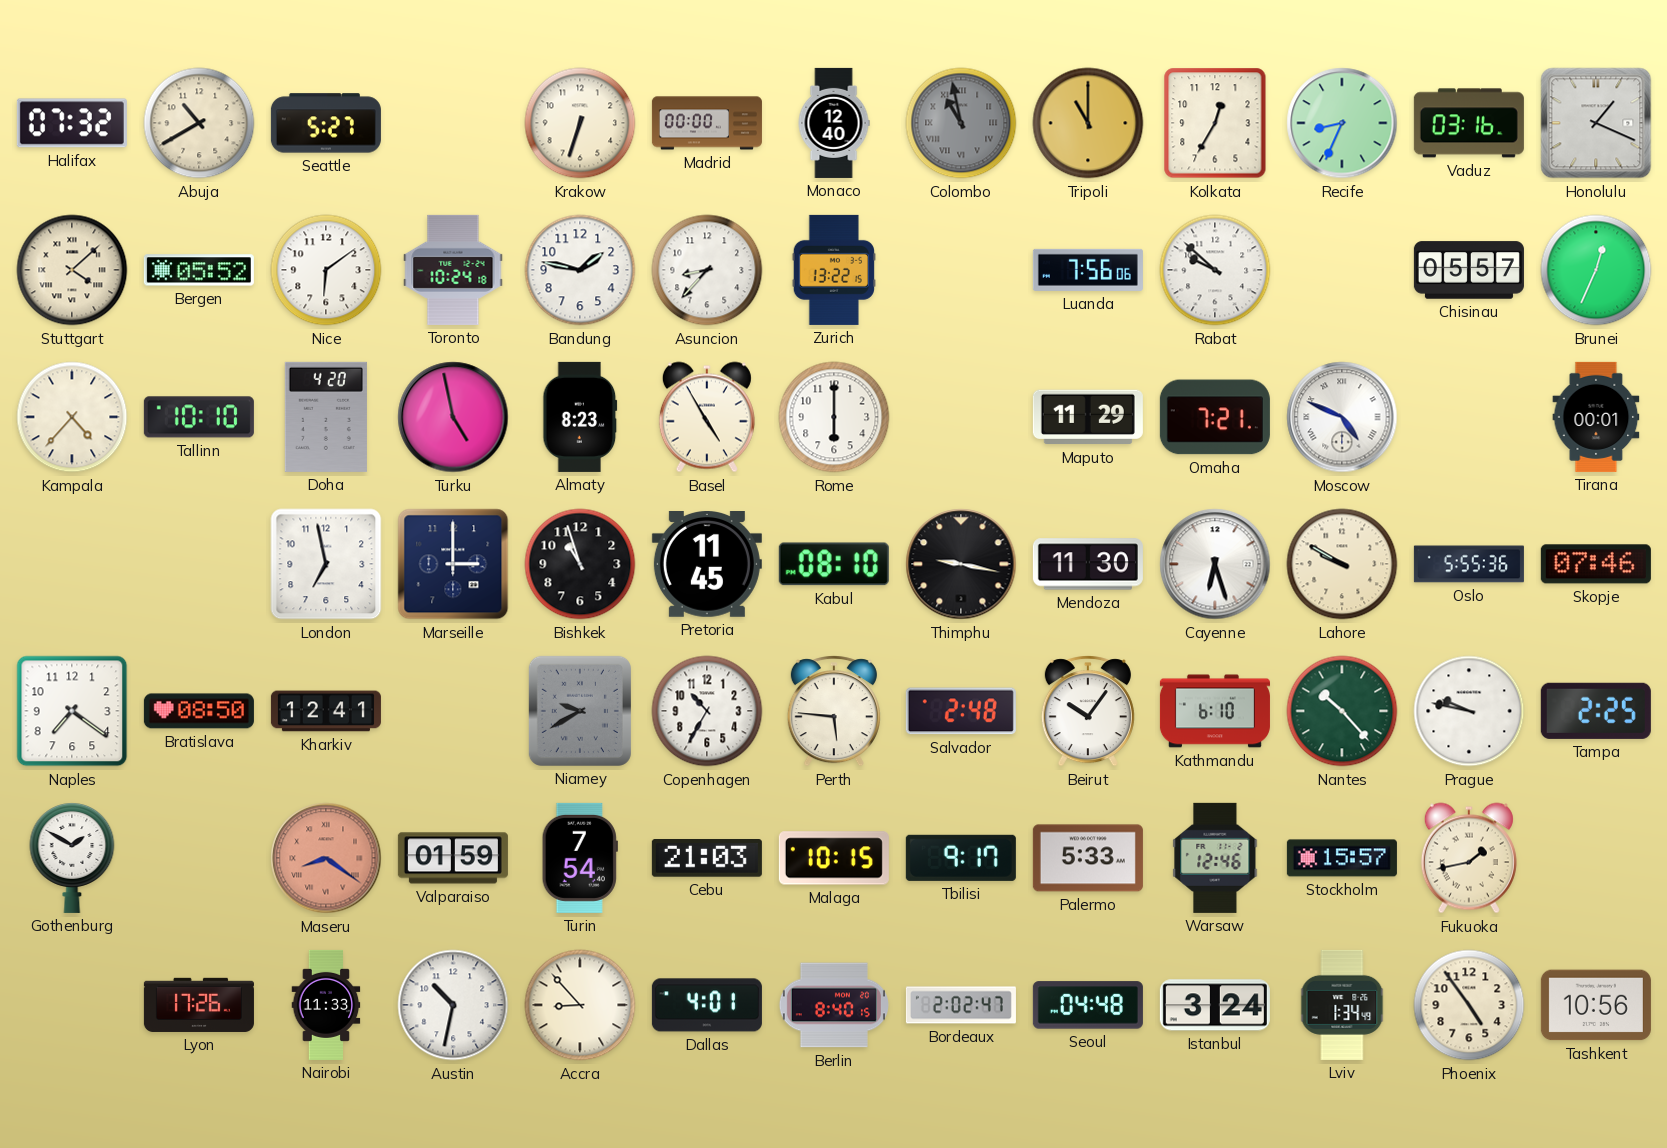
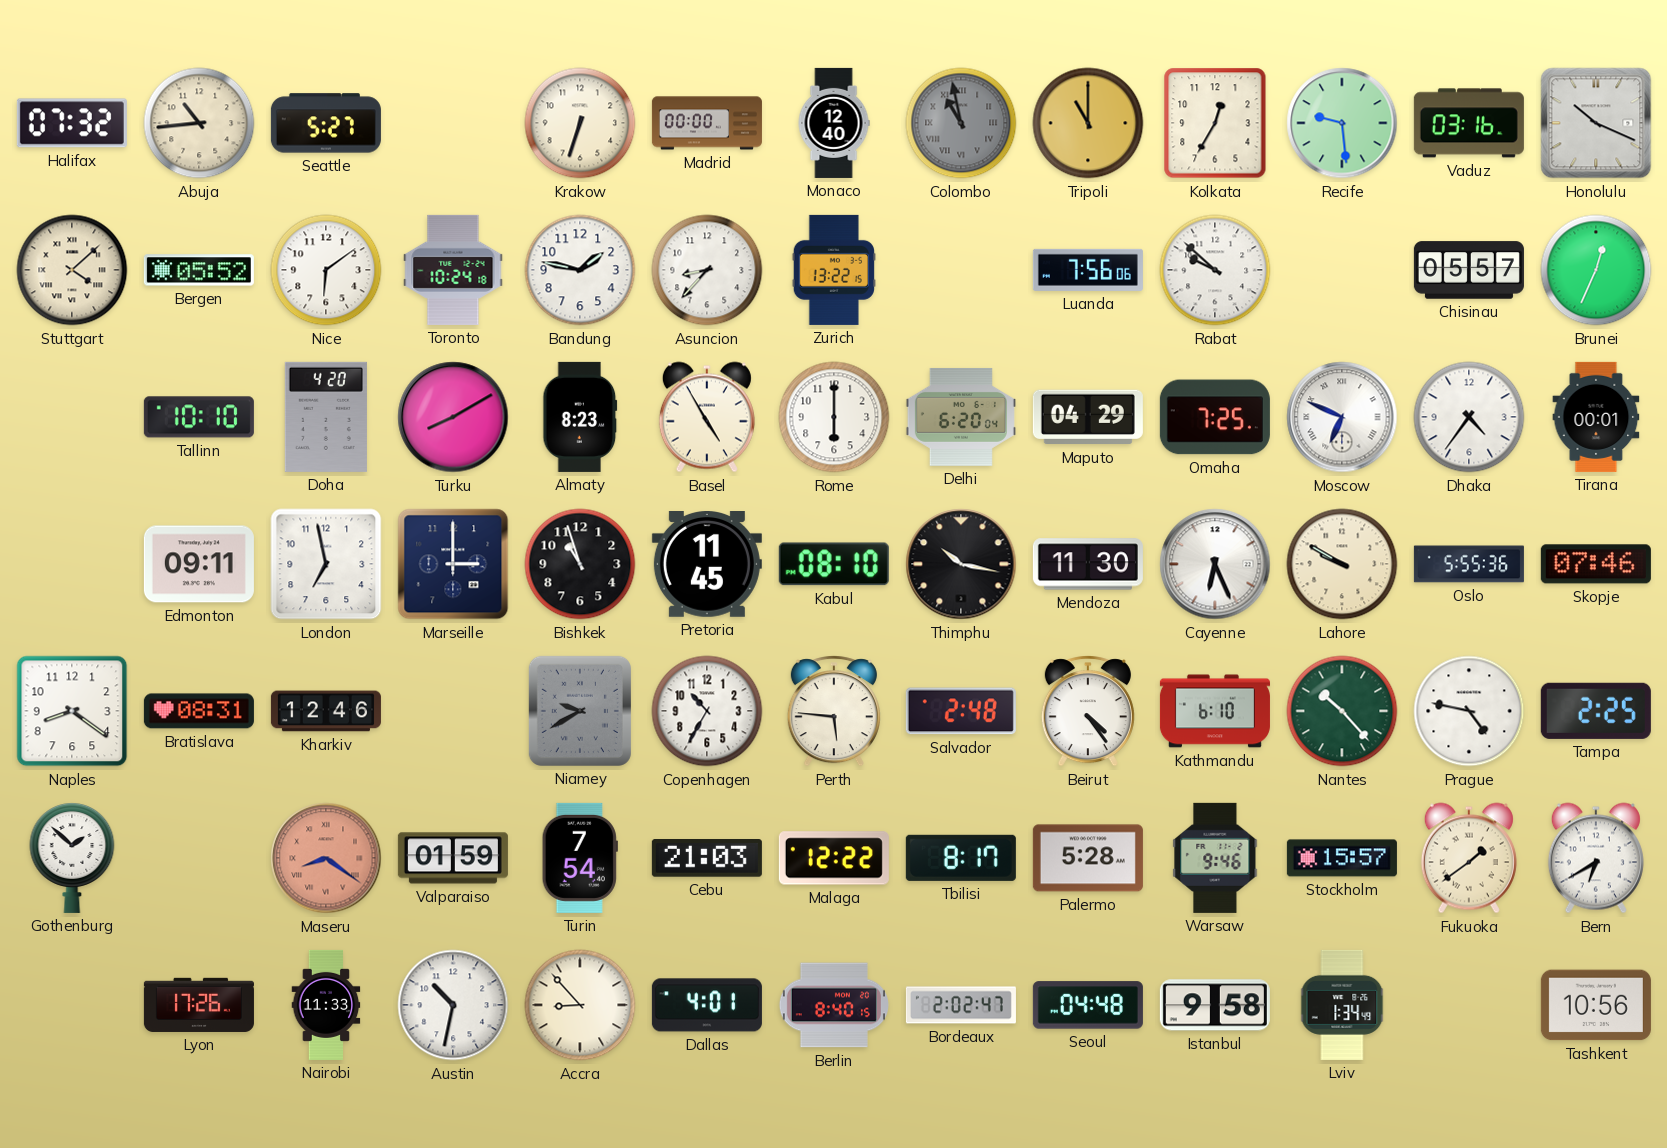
Abuja: 10:40 -> 10:44 (199, 123)
Recife: 8:34 -> 9:29 (1342, 123)
Honolulu: 1:19 -> 10:19 (1596, 123)
Kampala: 4:37 -> none (72, 417)
Turku: 4:58 -> 8:10 (453, 417)
Delhi: none -> 6:20 (961, 417)
Maputo: 11:29 -> 04:29 (1088, 417)
Omaha: 7:21 -> 7:25 (1215, 417)
Moscow: 4:49 -> 6:49 (1342, 417)
Dhaka: none -> 4:36 (1469, 417)
Edmonton: none -> 09:11 (199, 564)
Thimphu: 9:17 -> 10:17 (961, 564)
Cayenne: 6:27 -> 6:26 (1215, 564)
Naples: 7:21 -> 8:21 (72, 711)
Bratislava: 08:50 -> 08:31 (199, 711)
Kharkiv: 12:41 -> 12:46 (326, 711)
Beirut: 10:06 -> 4:24 (1088, 711)
Prague: 9:47 -> 4:47 (1469, 711)
Gothenburg: 1:50 -> 1:52 (72, 858)
Malaga: 10:15 -> 12:22 (834, 858)
Tbilisi: 9:17 -> 8:17 (961, 858)
Palermo: 5:33 -> 5:28 (1088, 858)
Warsaw: 12:46 -> 9:46 (1215, 858)
Fukuoka: 1:43 -> 1:39 (1469, 858)
Bern: none -> 6:40 (1596, 858)
Istanbul: 3:24 -> 9:58 (1215, 1005)
Phoenix: 4:54 -> none (1469, 1005)
